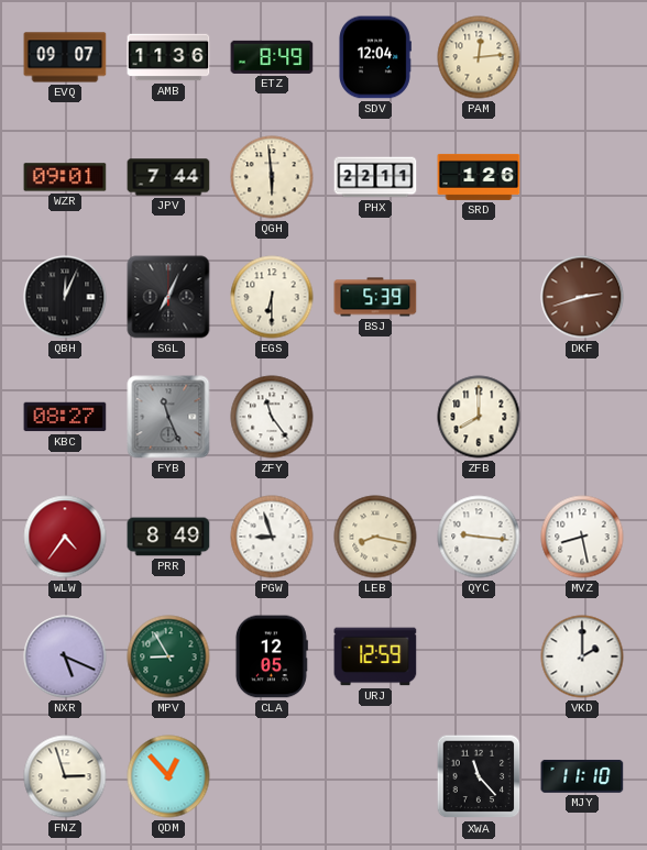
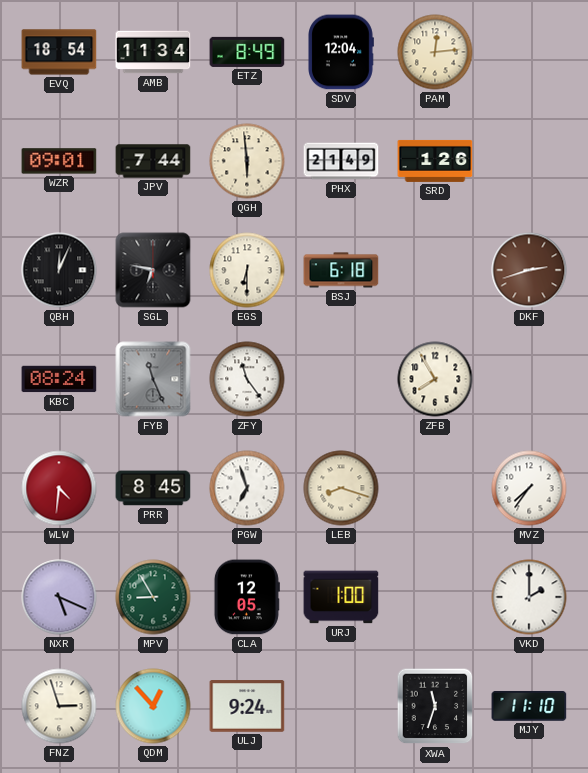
EVQ: 09:07 -> 18:54 (59, 52)
AMB: 11:36 -> 11:34 (153, 52)
PHX: 22:11 -> 21:49 (341, 161)
SGL: 7:04 -> 6:47 (153, 270)
BSJ: 5:39 -> 6:18 (341, 270)
KBC: 08:27 -> 08:24 (59, 379)
ZFB: 8:00 -> 7:55 (435, 379)
WLW: 4:36 -> 4:31 (59, 488)
PRR: 8:49 -> 8:45 (153, 488)
PGW: 8:57 -> 6:57 (247, 488)
LEB: 8:17 -> 8:18 (341, 488)
QYC: 9:16 -> none (479, 537)
MVZ: 8:28 -> 7:36 (529, 488)
URJ: 12:59 -> 1:00 (341, 597)
ULJ: none -> 9:24 (247, 706)
XWA: 11:23 -> 11:33 (435, 706)
